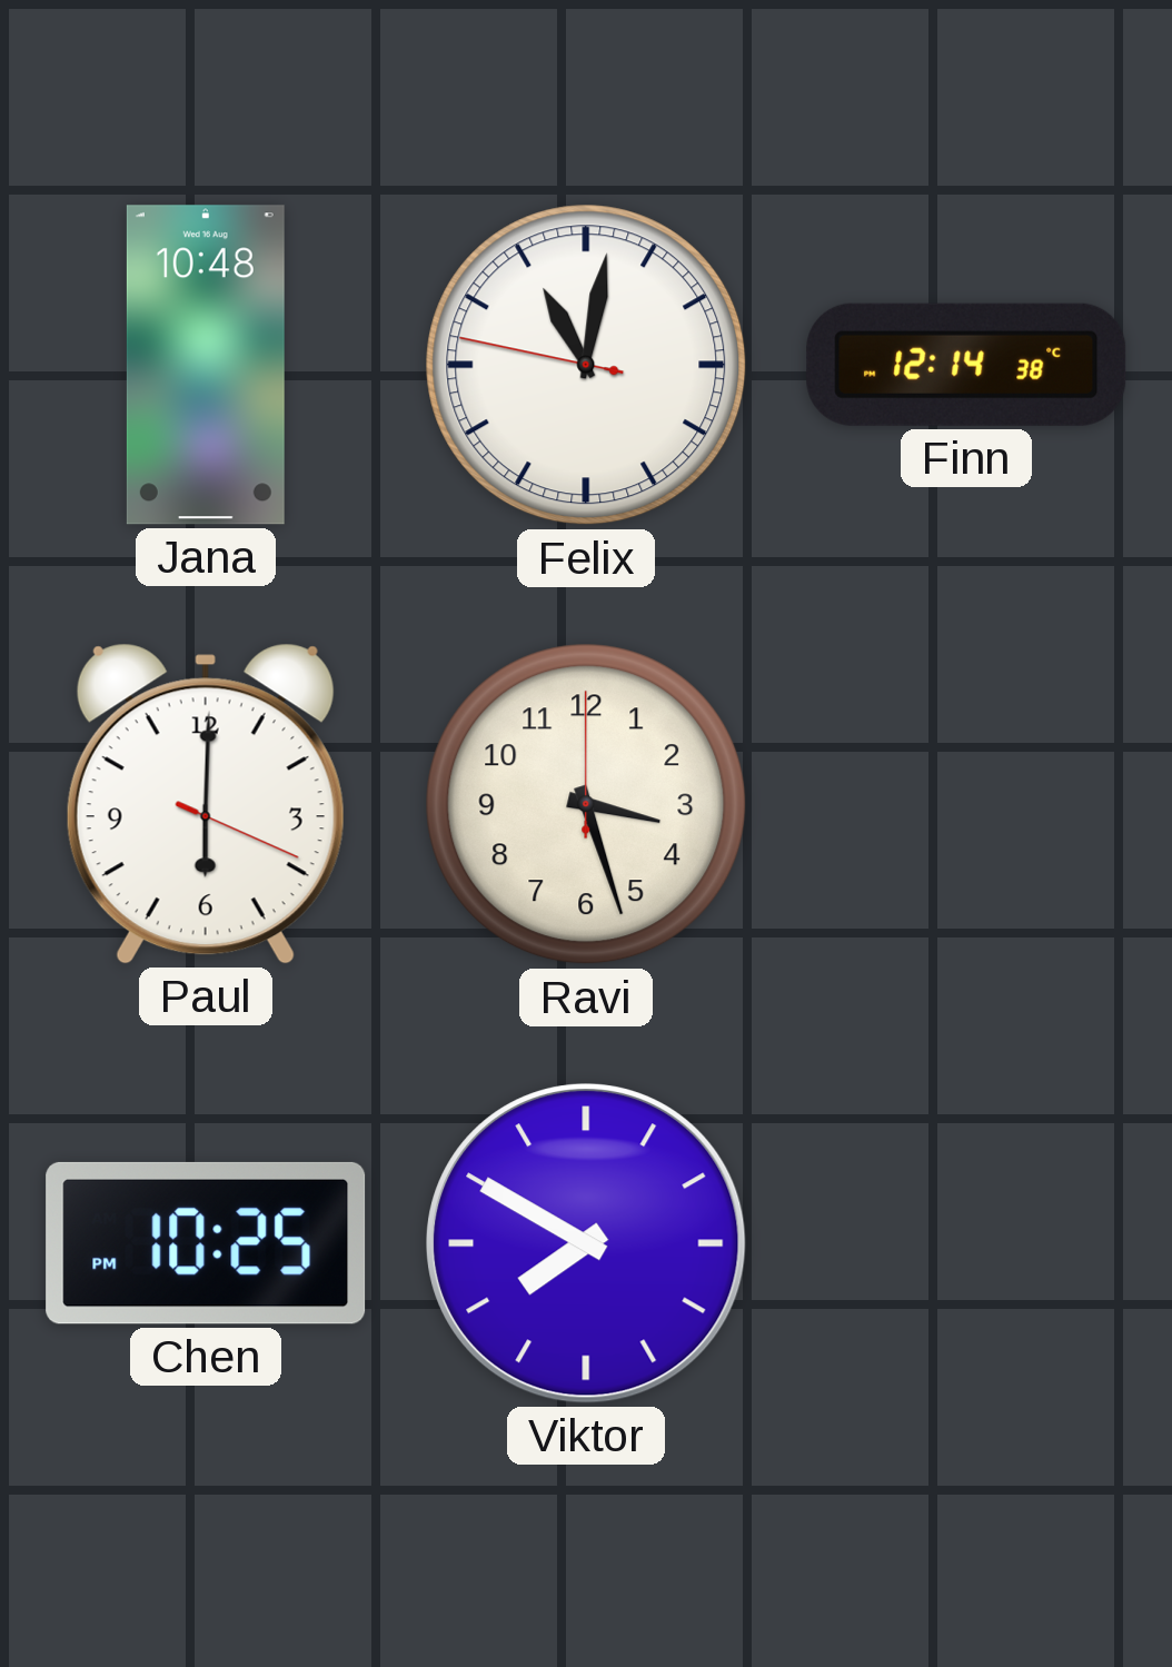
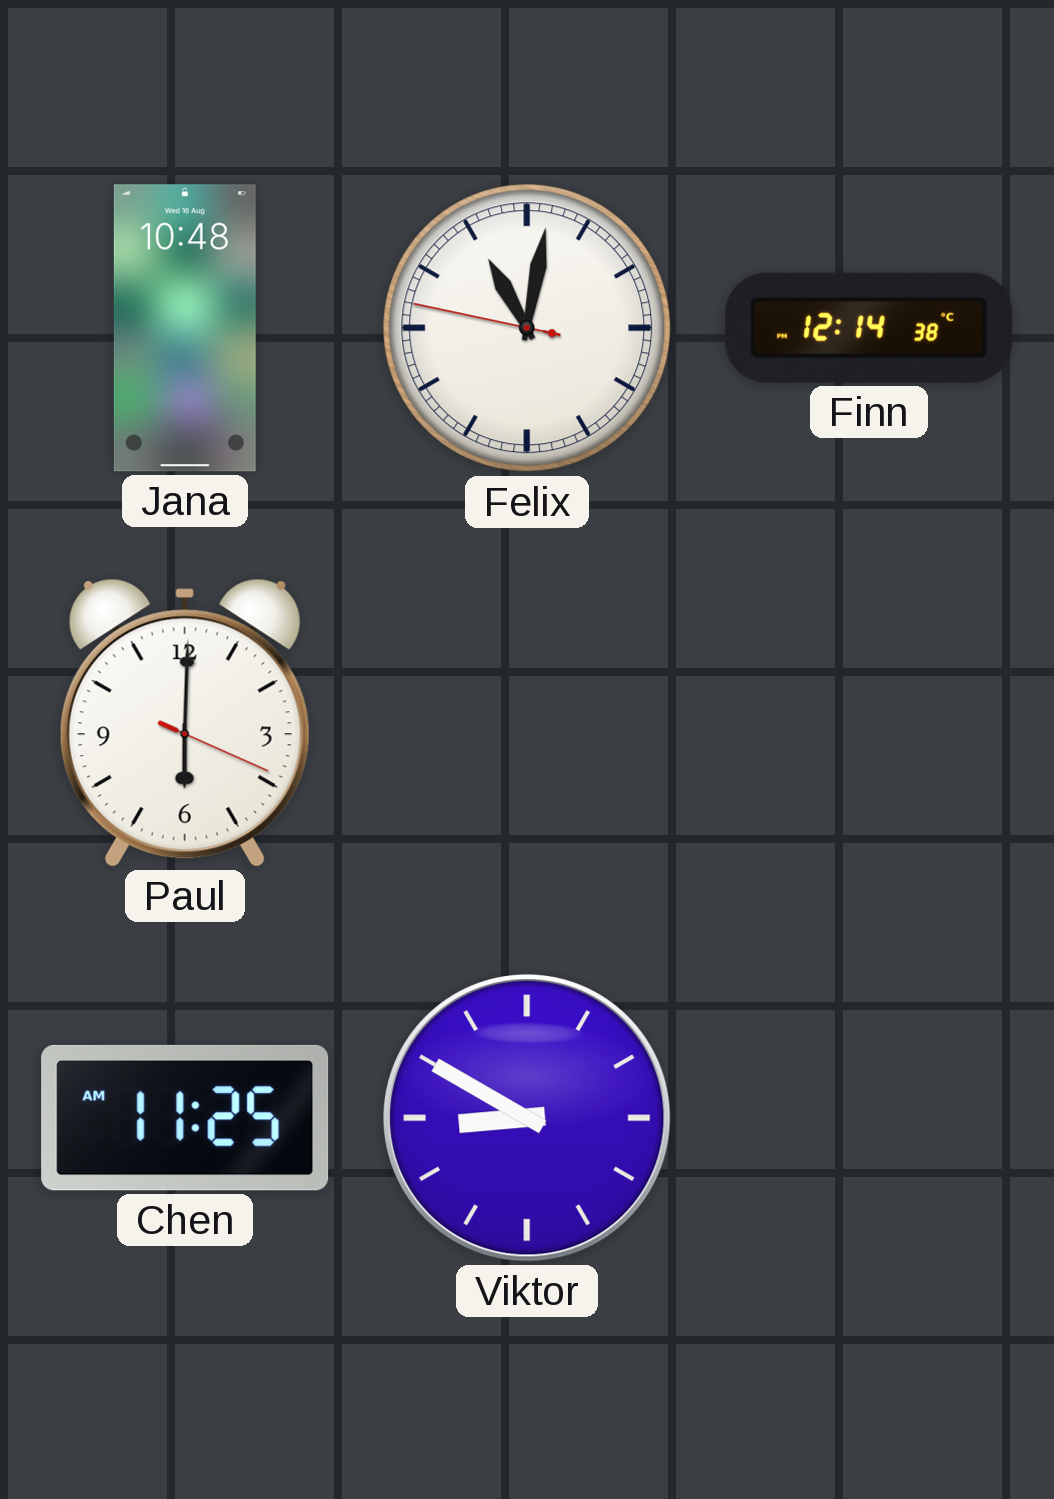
Ravi: 3:27 -> none (586, 804)
Chen: 10:25 -> 11:25 (185, 1118)
Viktor: 7:50 -> 8:50 (527, 1118)
